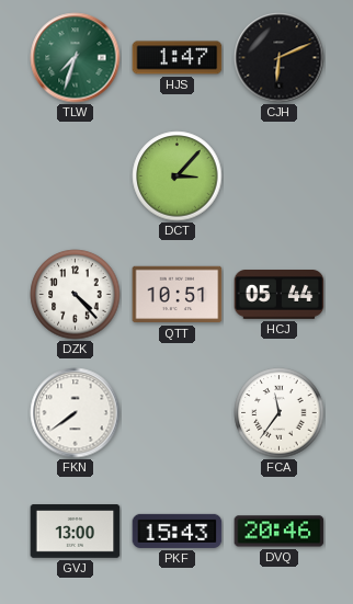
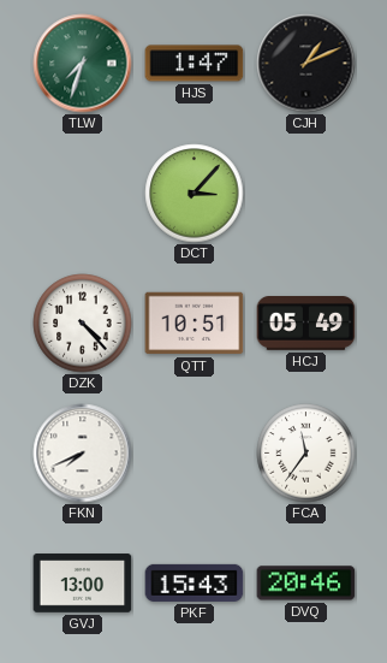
CJH: 6:11 -> 1:11 (306, 64)
HCJ: 05:44 -> 05:49 (306, 324)
FKN: 7:39 -> 7:41 (83, 454)
